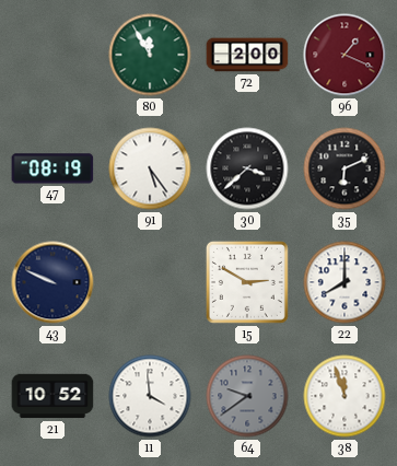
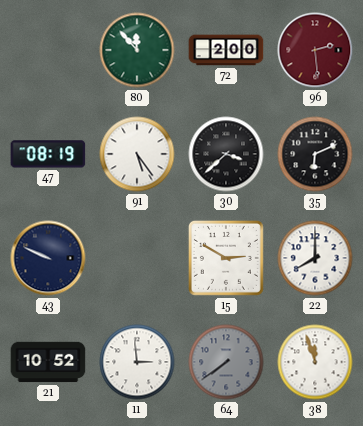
80: 11:55 -> 11:53 (137, 50)
96: 1:19 -> 2:29 (315, 50)
11: 3:59 -> 2:59 (137, 362)
64: 9:39 -> 7:39 (226, 362)
